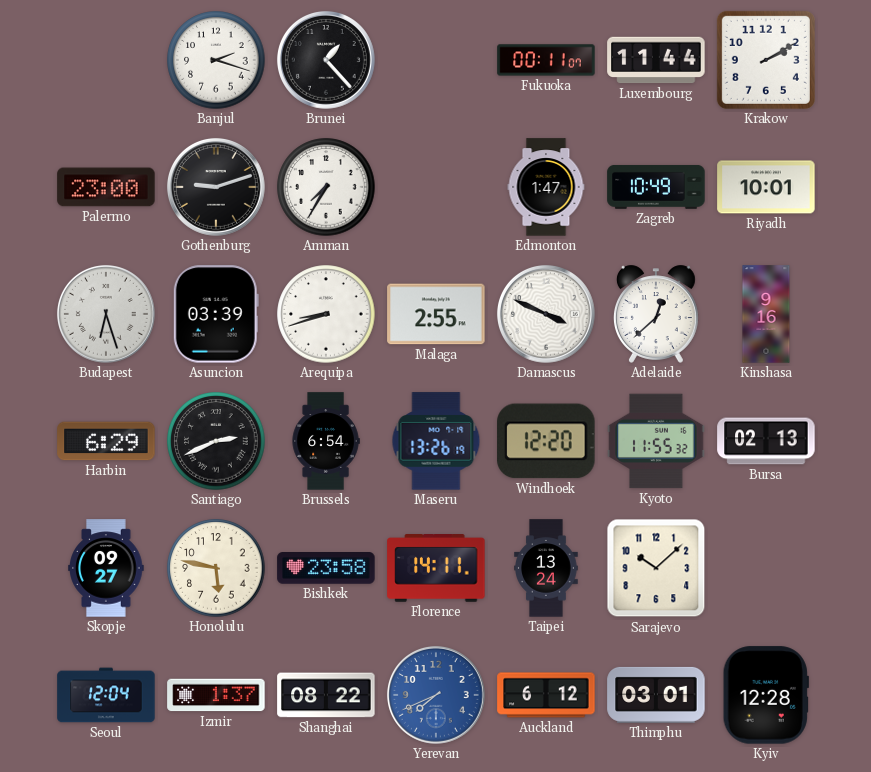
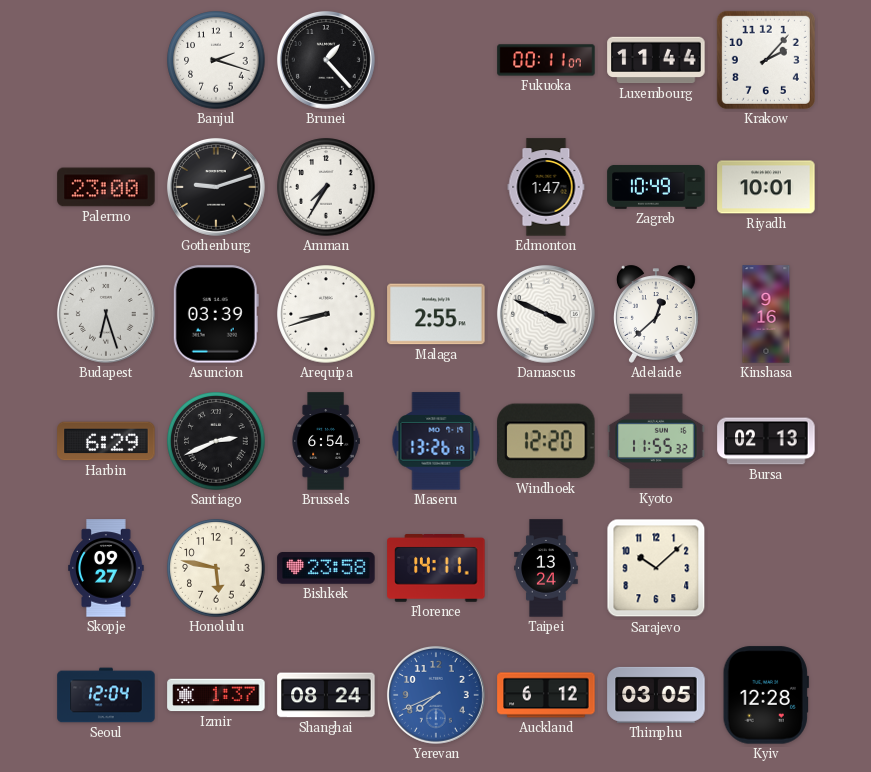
Krakow: 2:10 -> 2:07 (766, 60)
Shanghai: 08:22 -> 08:24 (326, 695)
Thimphu: 03:01 -> 03:05 (656, 695)
